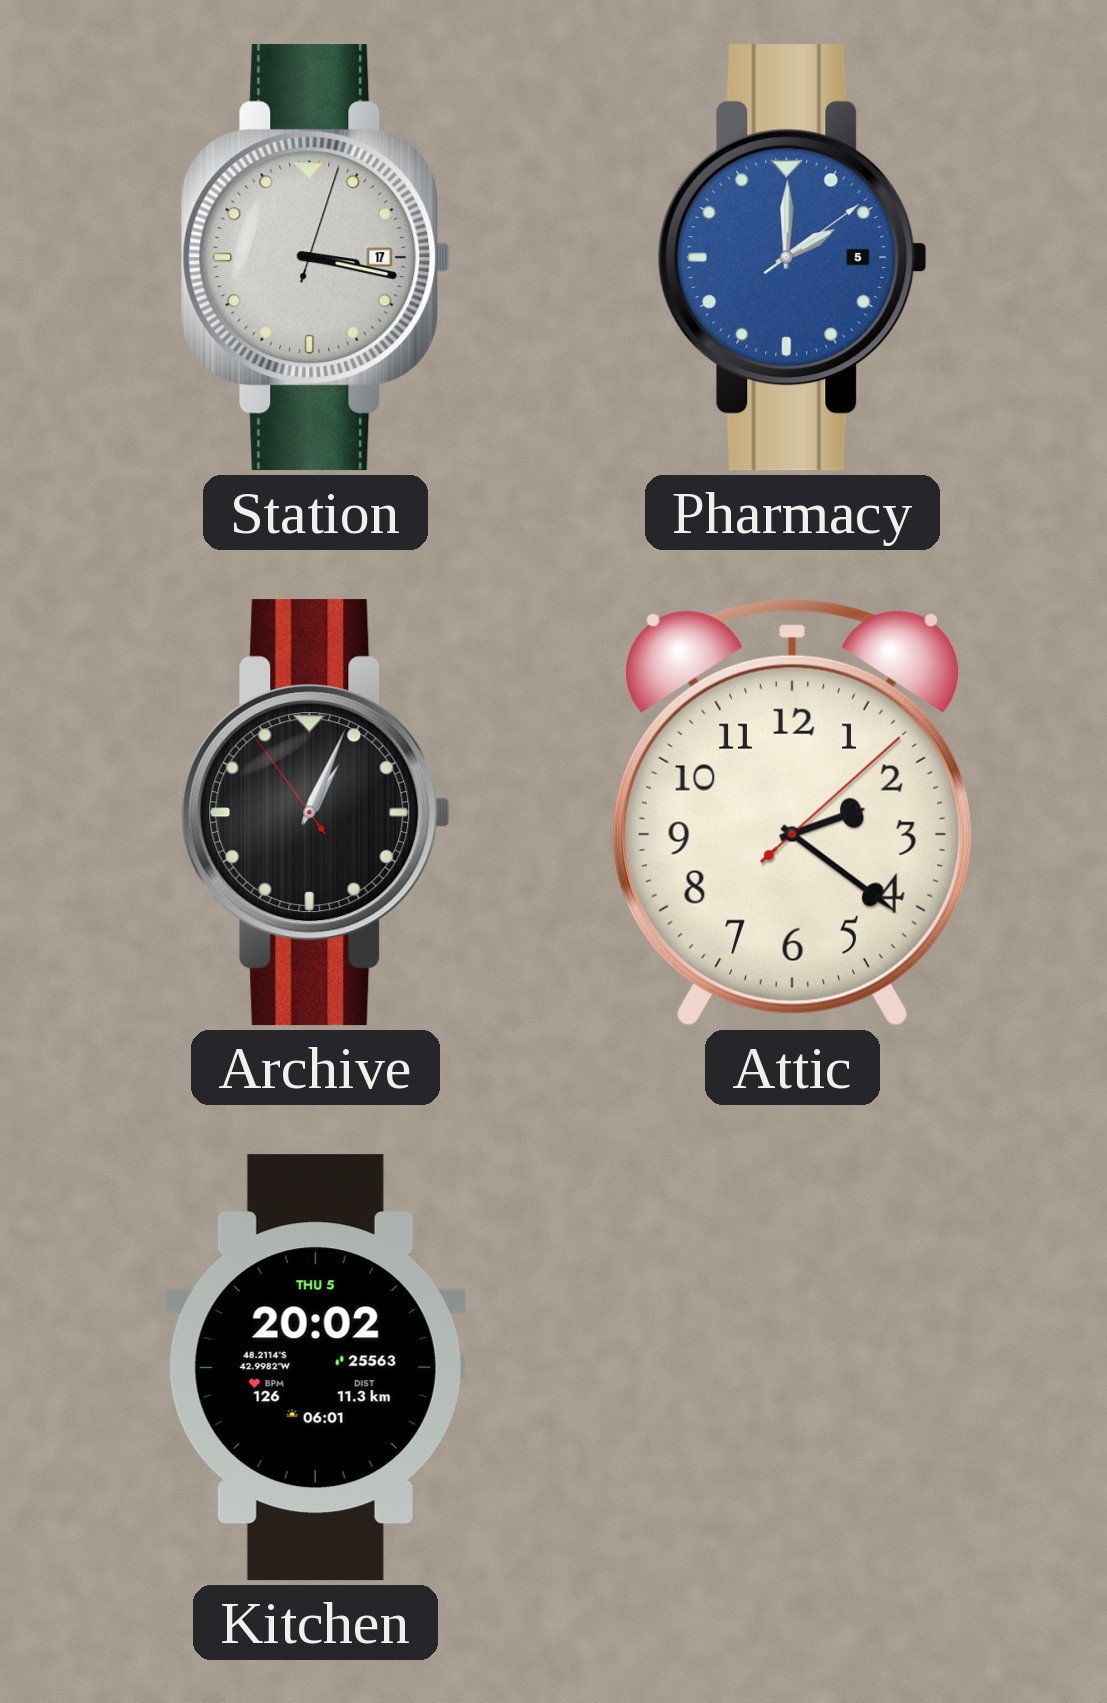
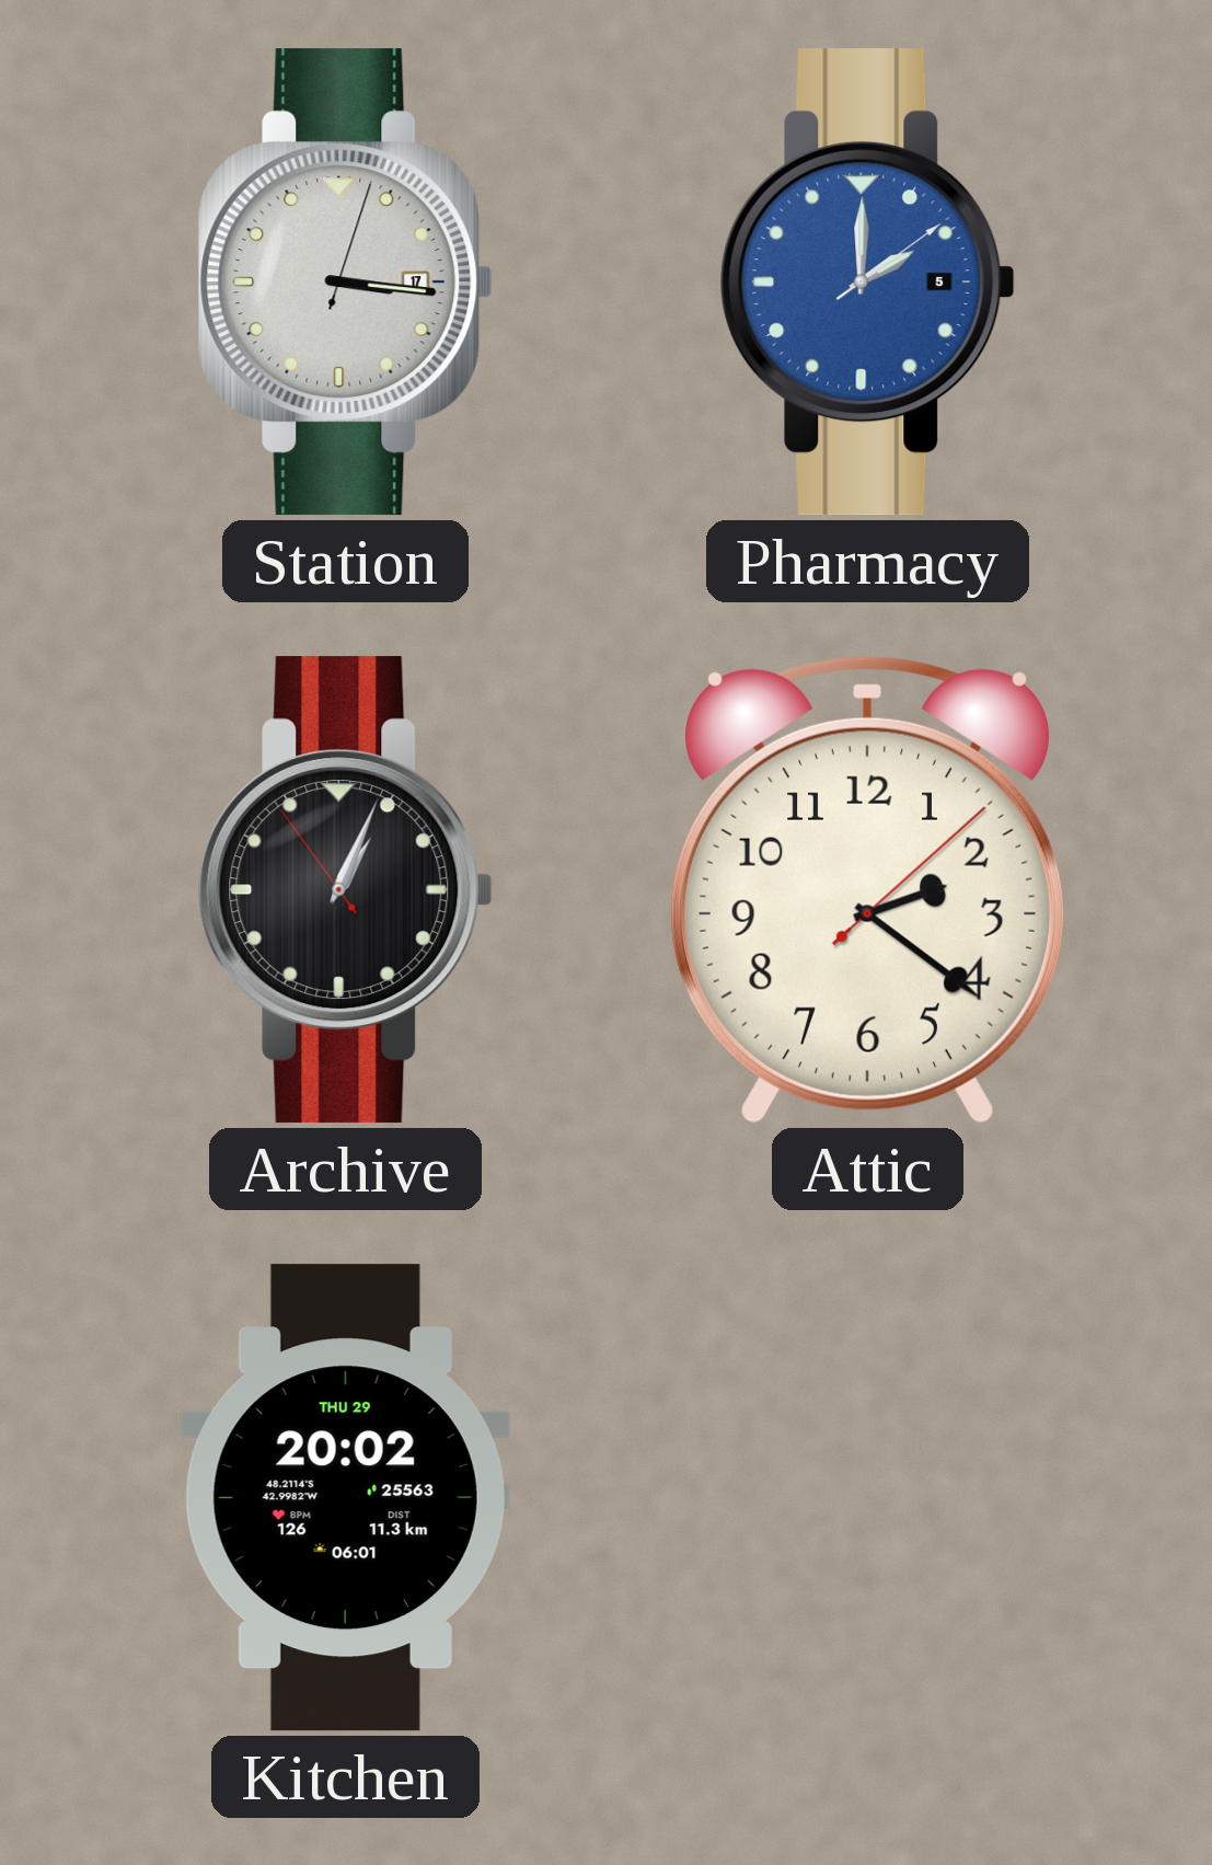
Station: 3:17 -> 3:16 (345, 283)
Kitchen date: THU 5 -> THU 29 (345, 1498)
